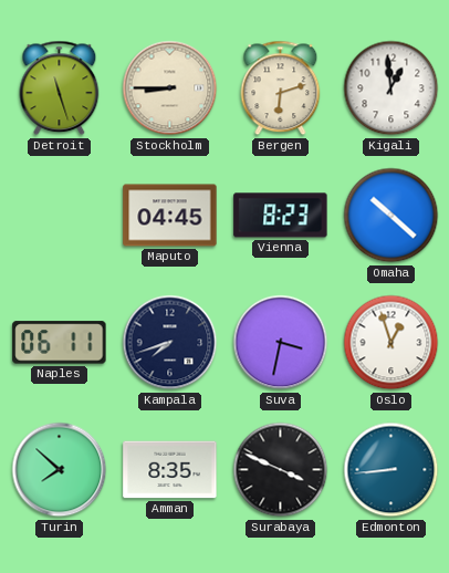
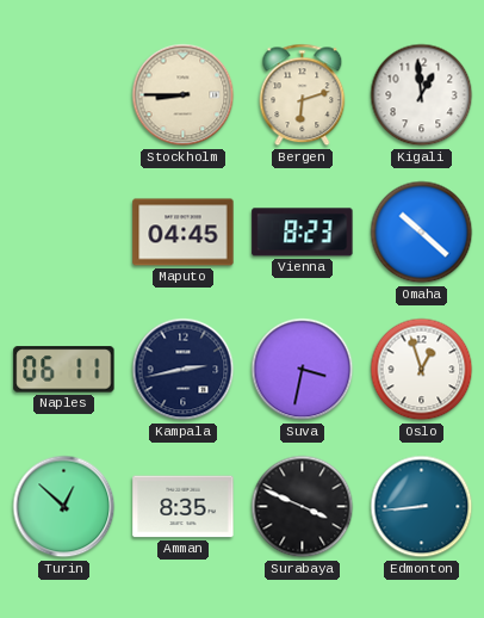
Detroit: 11:27 -> none (60, 88)
Kampala: 7:42 -> 2:43 (184, 370)
Turin: 7:52 -> 12:52 (64, 507)
